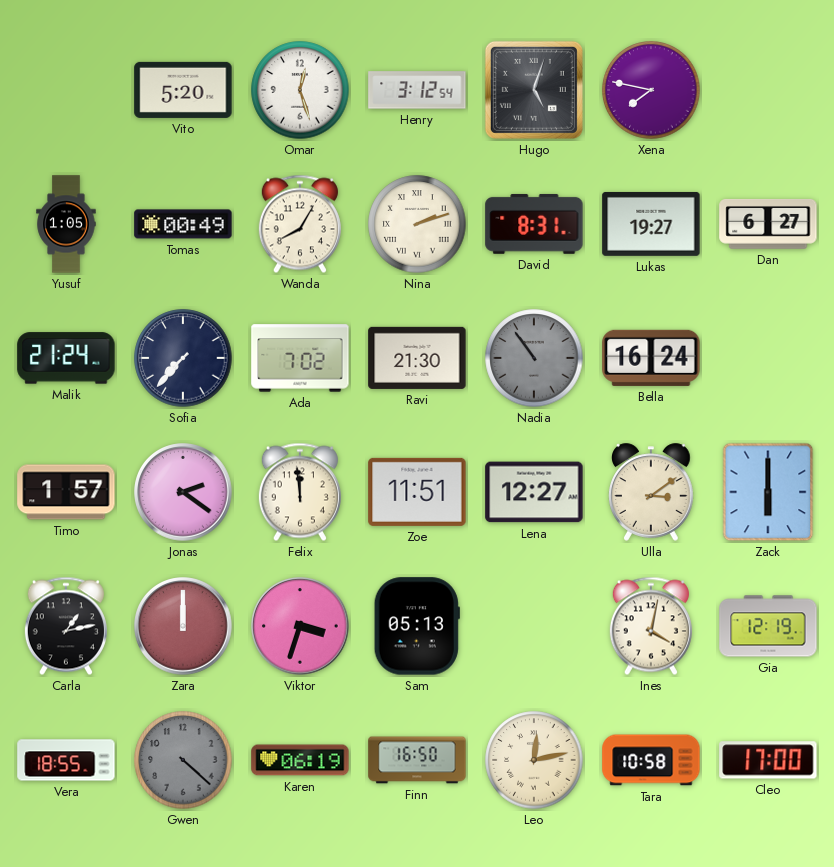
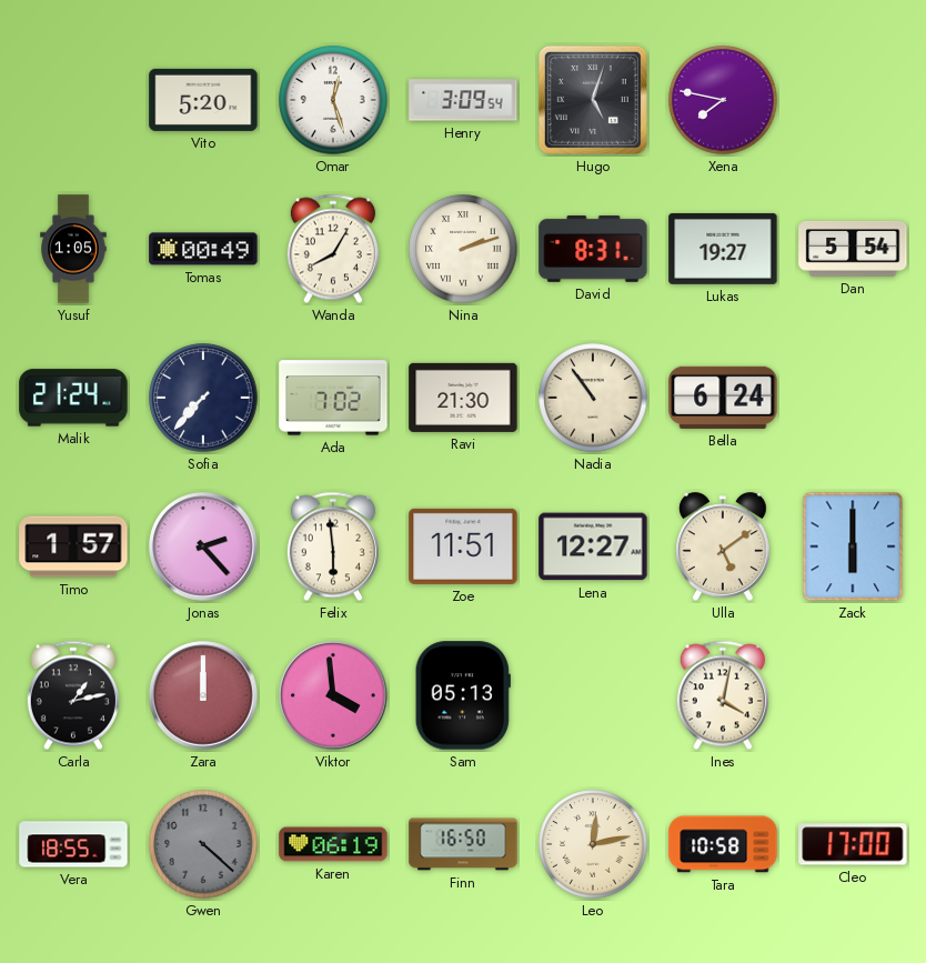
Henry: 3:12 -> 3:09 (463, 100)
Dan: 6:27 -> 5:54 (853, 249)
Nadia dial: grey -> cream (593, 398)
Bella: 16:24 -> 6:24 (723, 398)
Jonas: 2:21 -> 2:23 (203, 546)
Felix: 11:59 -> 5:59 (333, 546)
Ulla: 3:09 -> 5:09 (724, 546)
Viktor: 3:33 -> 3:59 (333, 695)
Gia: 12:19 -> none (768, 626)
